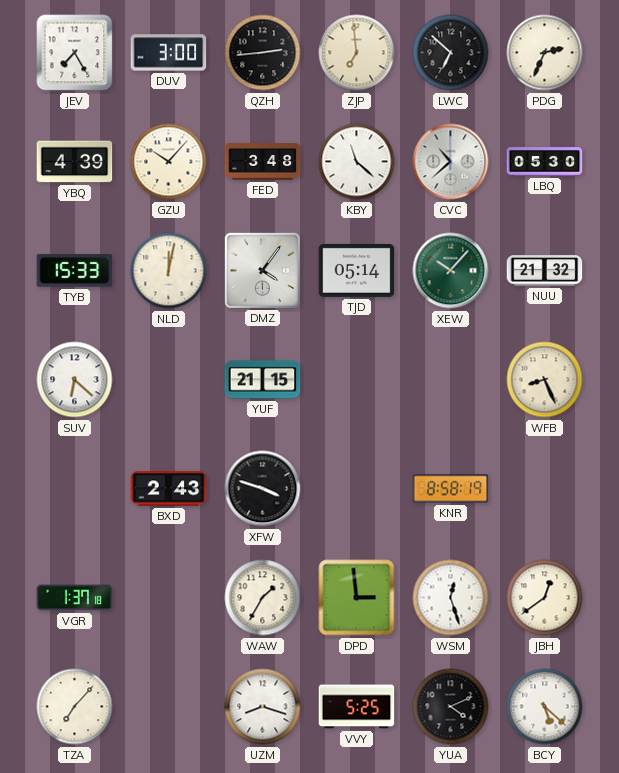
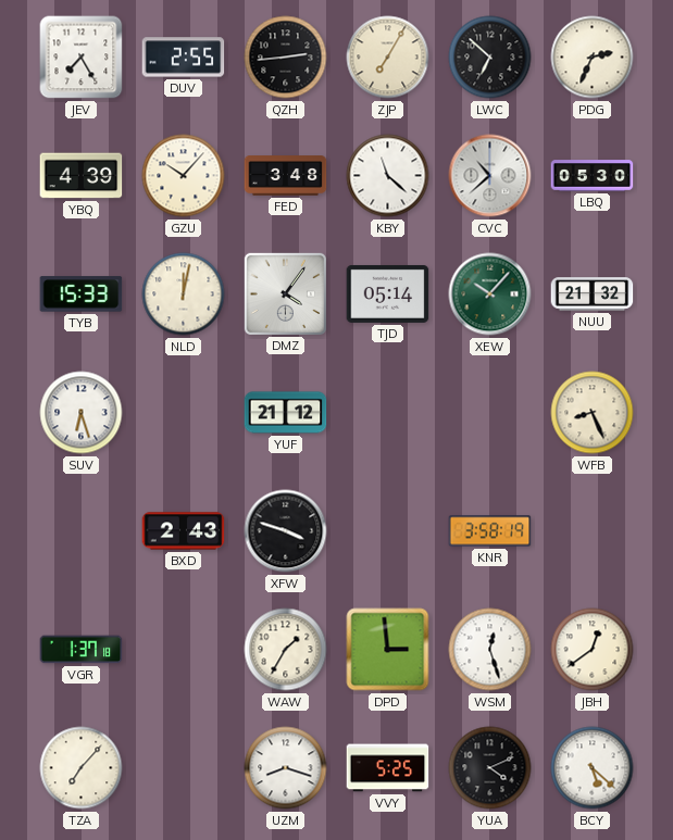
DUV: 3:00 -> 2:55 (184, 58)
ZJP: 6:59 -> 7:05 (388, 58)
SUV: 6:22 -> 6:27 (82, 413)
YUF: 21:15 -> 21:12 (286, 413)
KNR: 8:58 -> 3:58 (490, 531)
